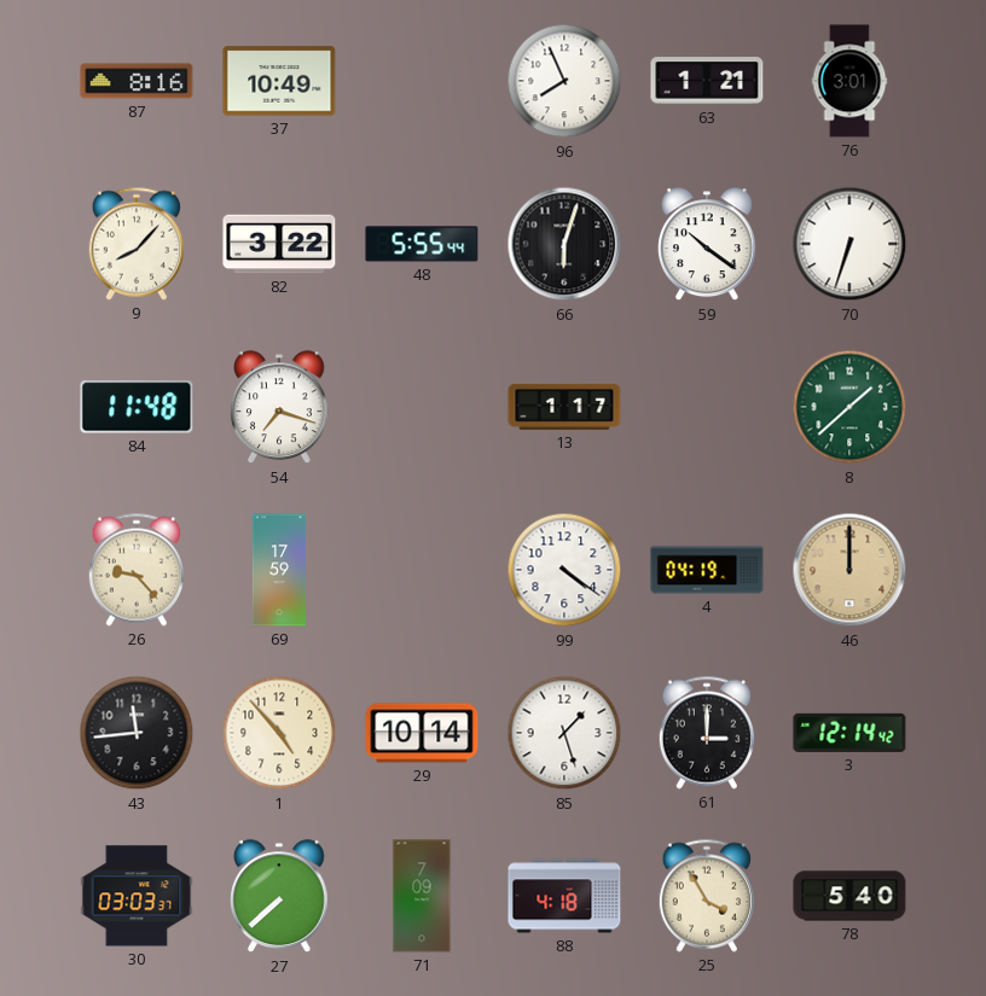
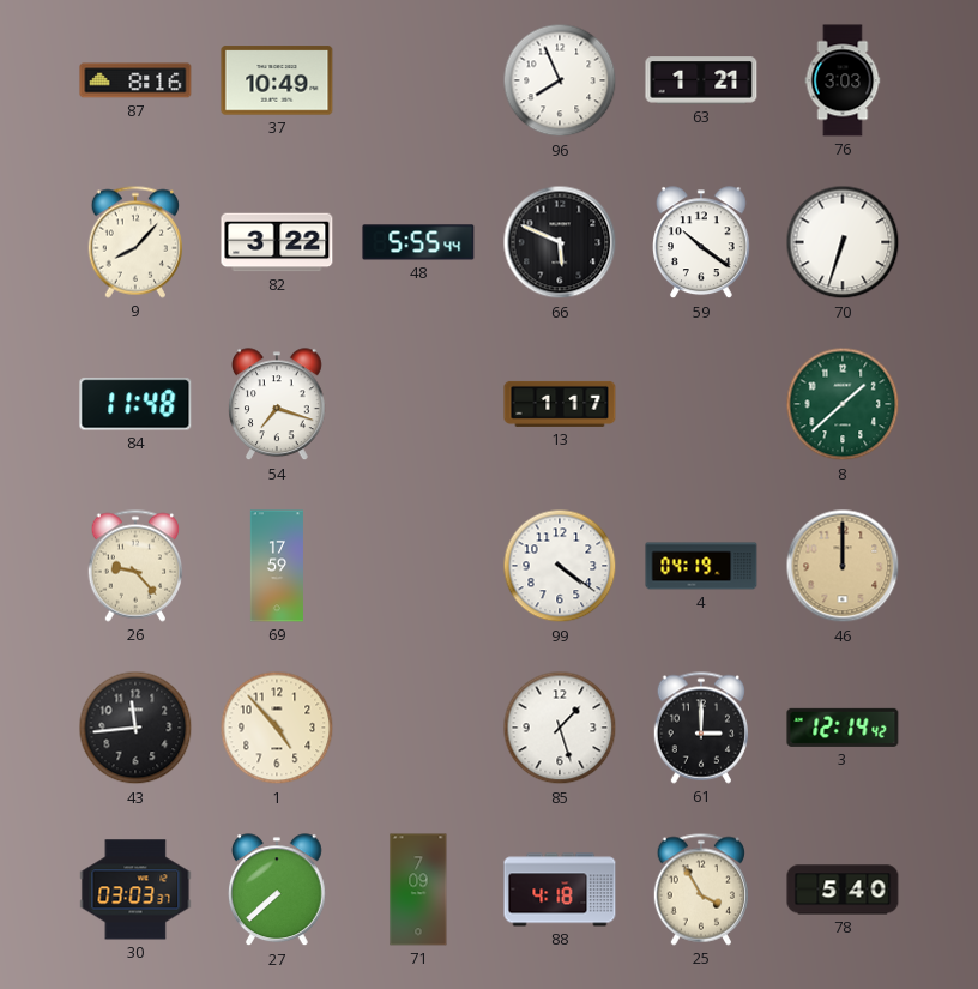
76: 3:01 -> 3:03 (843, 80)
66: 6:03 -> 5:49 (560, 242)
29: 10:14 -> none (422, 733)
